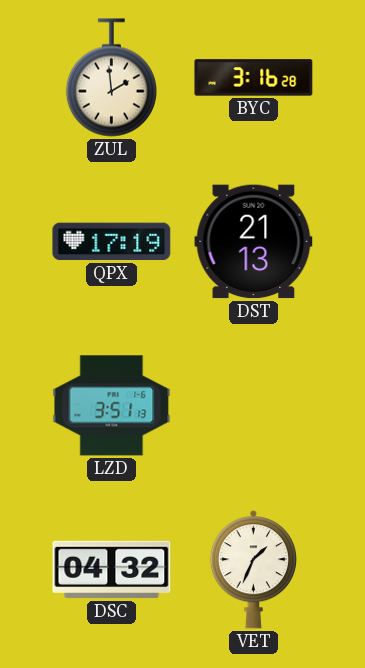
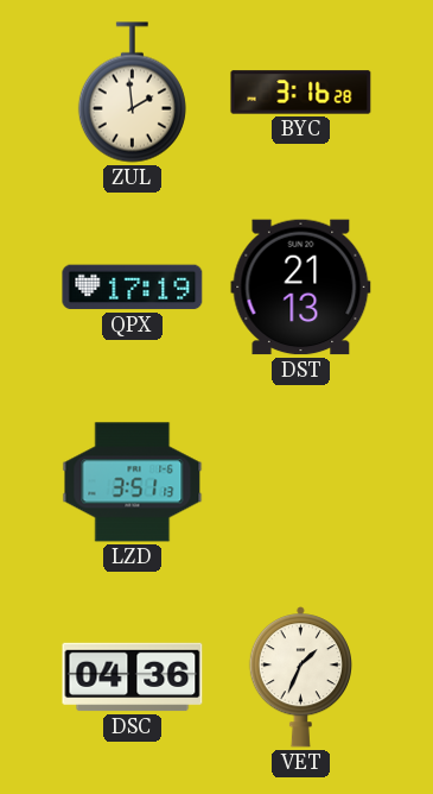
DSC: 04:32 -> 04:36 (133, 678)
